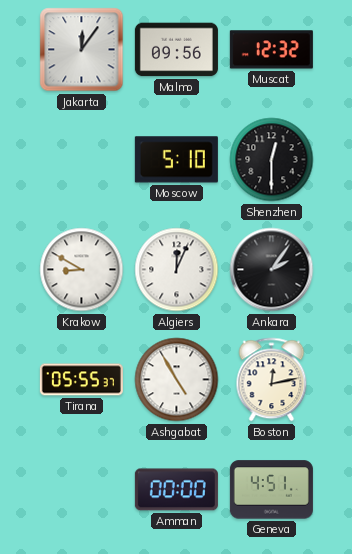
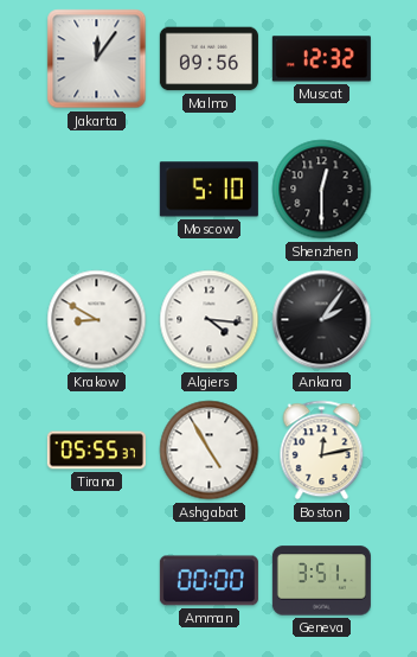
Algiers: 12:04 -> 4:16 (210, 320)
Geneva: 4:51 -> 3:51 (321, 581)
